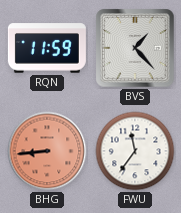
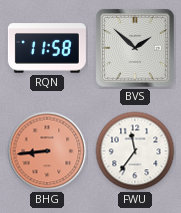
RQN: 11:59 -> 11:58 (47, 48)
BVS: 1:23 -> 1:52 (135, 48)
